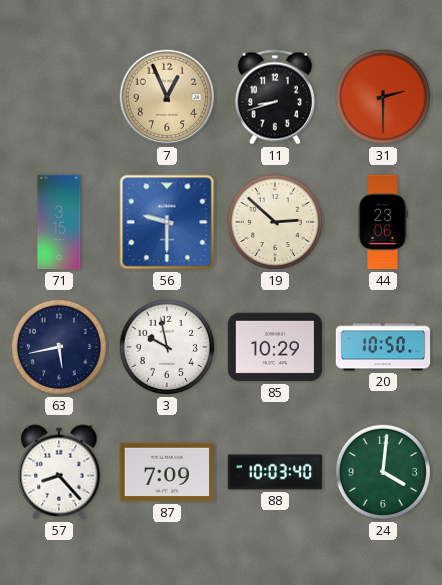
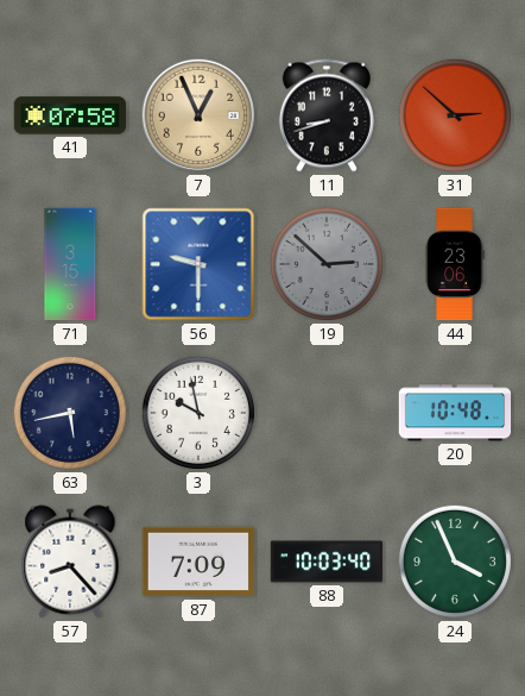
41: none -> 07:58 (70, 115)
31: 2:30 -> 2:52 (455, 115)
19 dial: cream -> grey (327, 264)
85: 10:29 -> none (275, 347)
20: 10:50 -> 10:48 (455, 413)
24: 4:01 -> 3:56 (455, 562)
